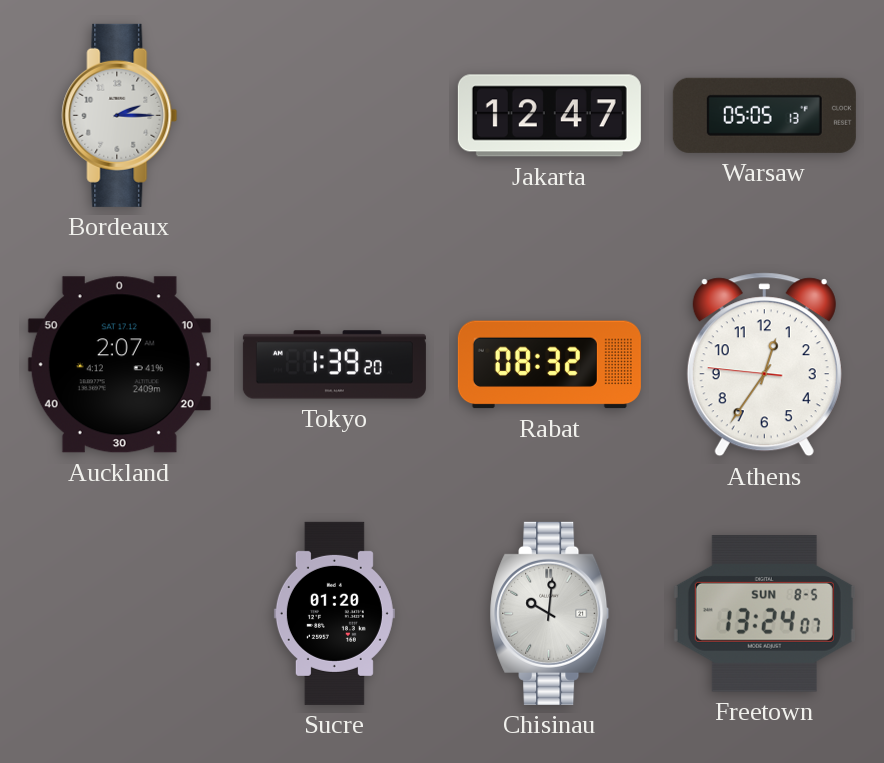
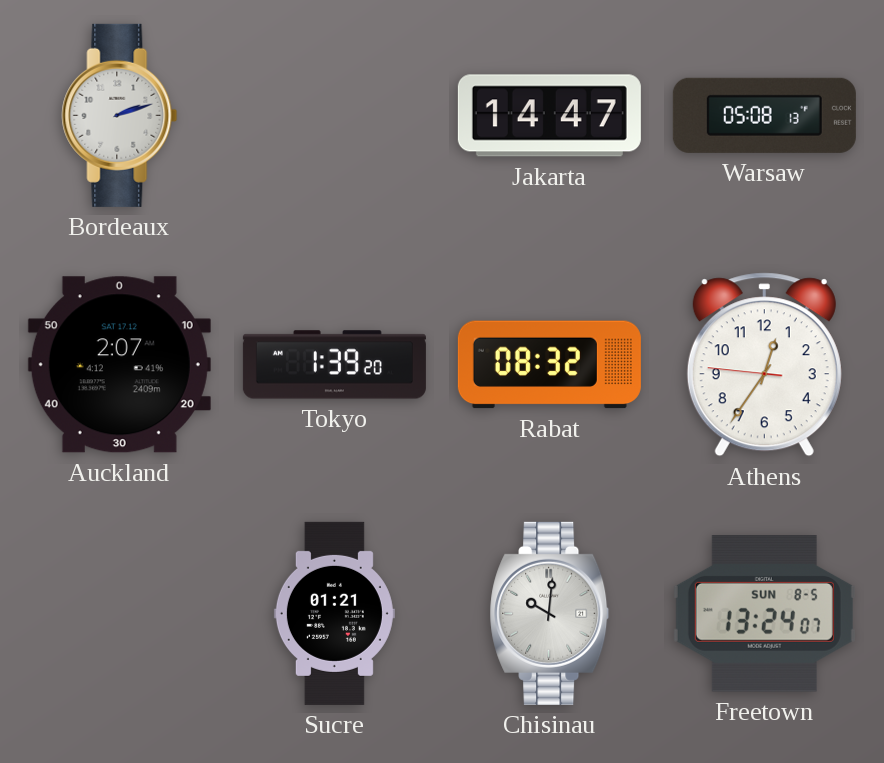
Bordeaux: 2:15 -> 2:12 (120, 115)
Jakarta: 12:47 -> 14:47 (549, 116)
Warsaw: 05:05 -> 05:08 (764, 115)
Sucre: 01:20 -> 01:21 (334, 613)
